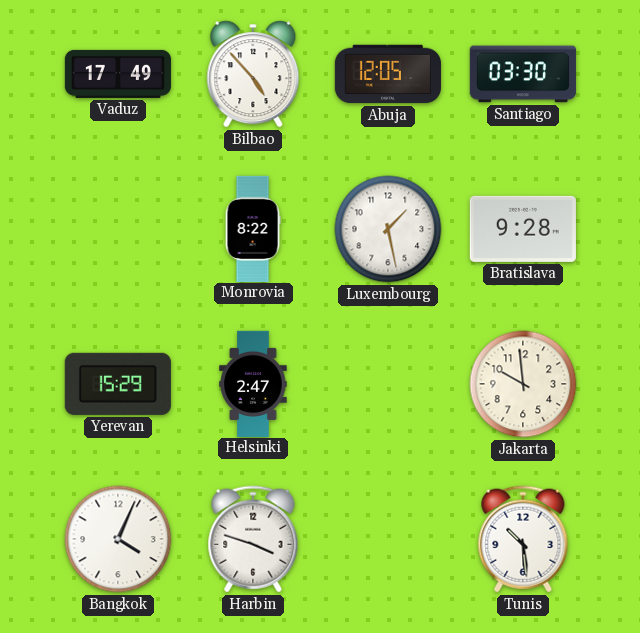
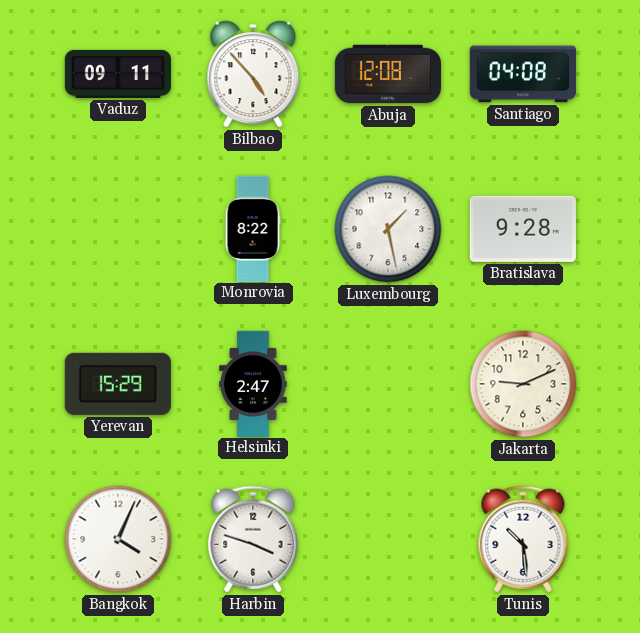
Vaduz: 17:49 -> 09:11 (118, 74)
Abuja: 12:05 -> 12:08 (388, 74)
Santiago: 03:30 -> 04:08 (523, 74)
Jakarta: 9:59 -> 9:11 (523, 384)
